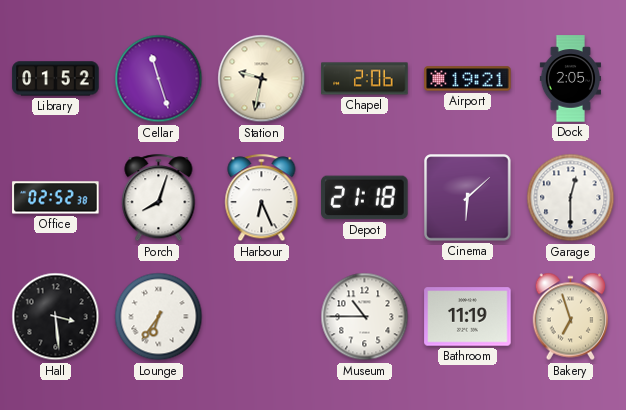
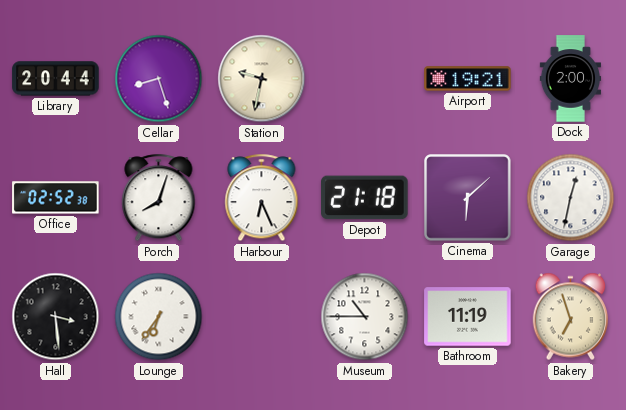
Library: 01:52 -> 20:44 (56, 79)
Cellar: 11:27 -> 8:27 (159, 79)
Chapel: 2:06 -> none (365, 79)
Dock: 2:05 -> 2:00 (571, 79)
Garage: 12:30 -> 12:32 (571, 198)
